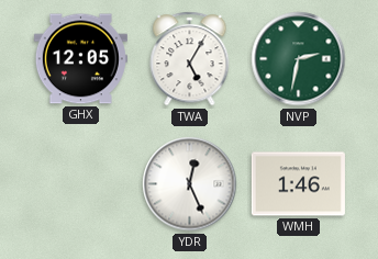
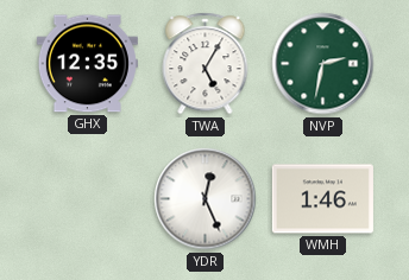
GHX: 12:05 -> 12:35 (87, 64)
